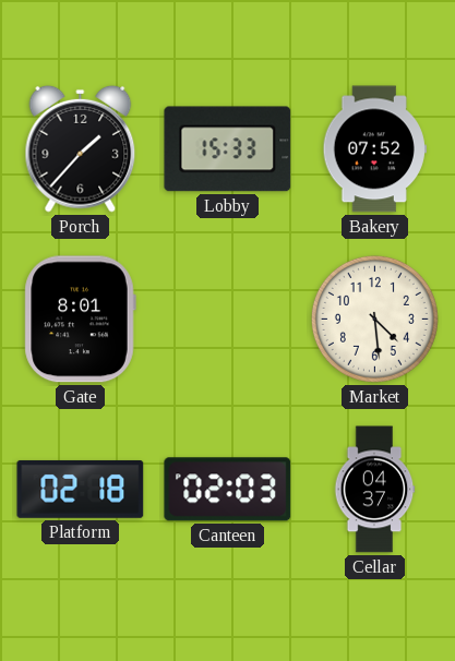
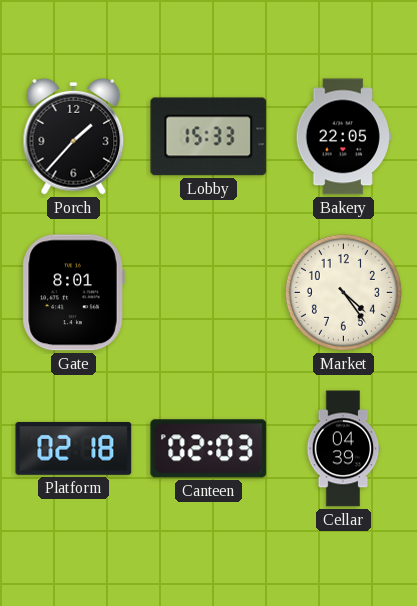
Bakery: 07:52 -> 22:05 (343, 137)
Market: 4:29 -> 4:24 (343, 292)
Cellar: 04:37 -> 04:39 (343, 449)
